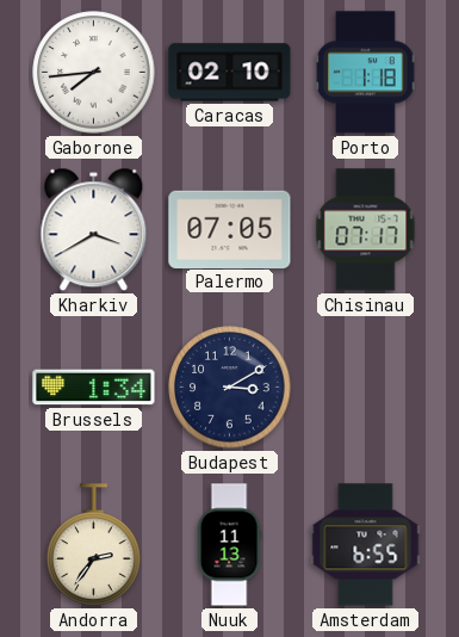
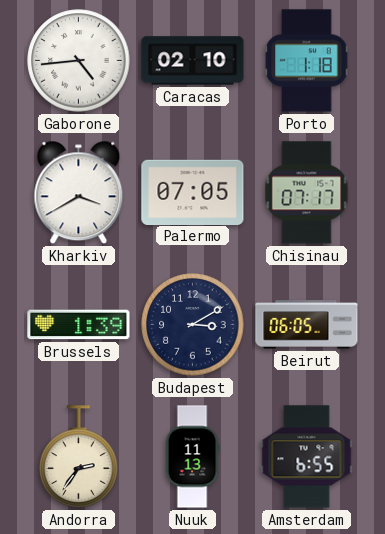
Gaborone: 7:44 -> 4:44 (79, 61)
Brussels: 1:34 -> 1:39 (79, 325)
Beirut: none -> 06:05 (307, 325)
